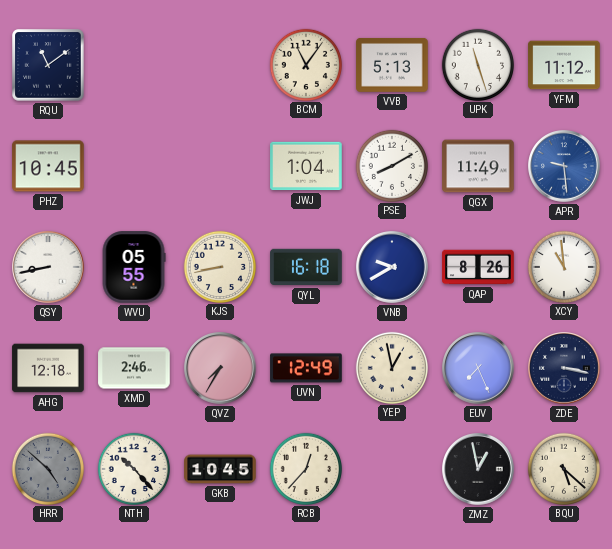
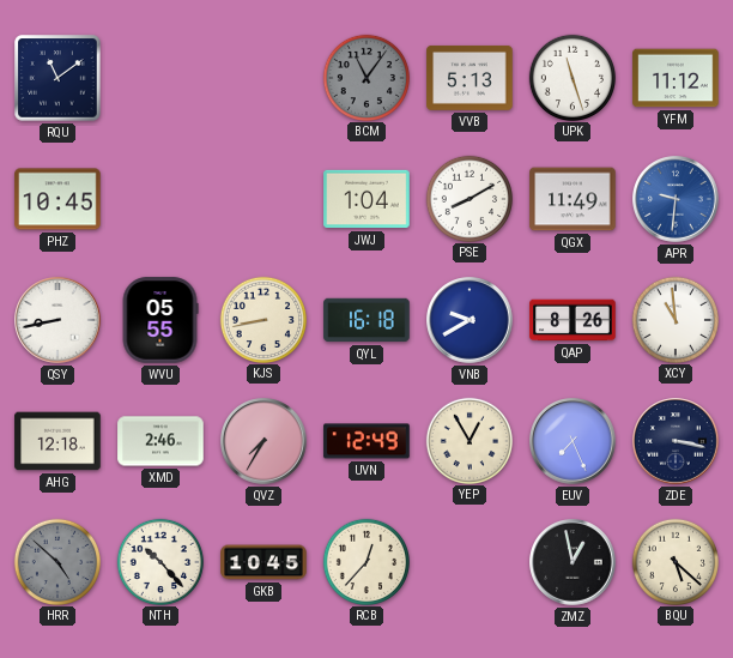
BCM dial: cream -> grey (365, 77)
APR: 9:29 -> 9:31 (676, 199)
YEP: 12:58 -> 12:55 (468, 440)
